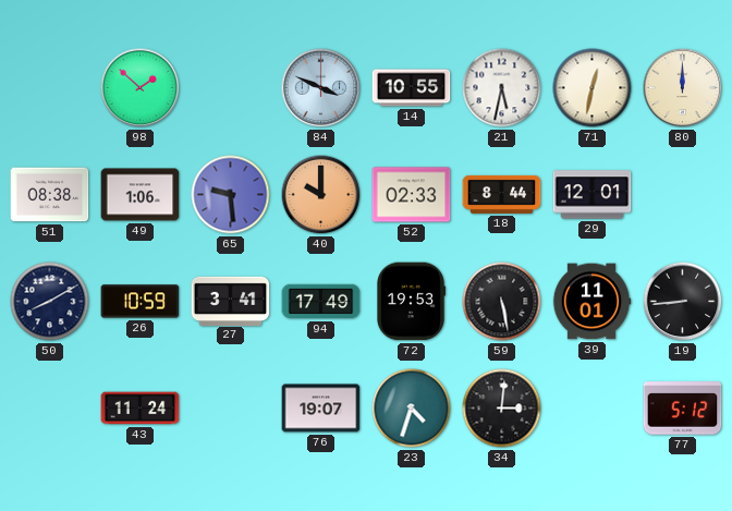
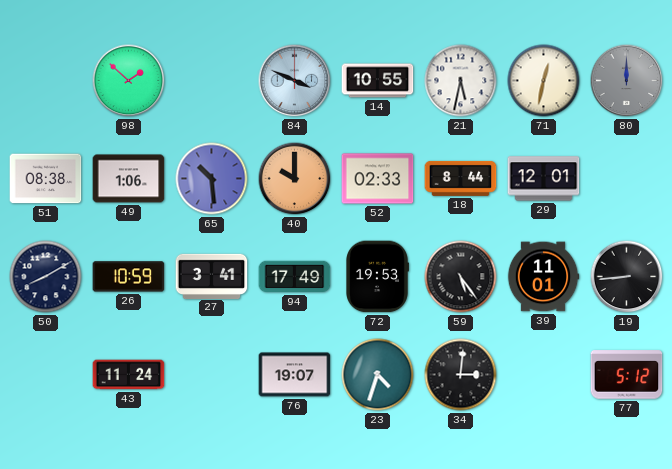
80 dial: cream -> grey (627, 81)
65: 9:29 -> 10:29 (212, 179)
59: 5:28 -> 5:24 (461, 277)
